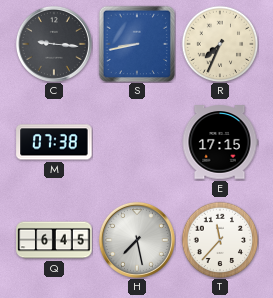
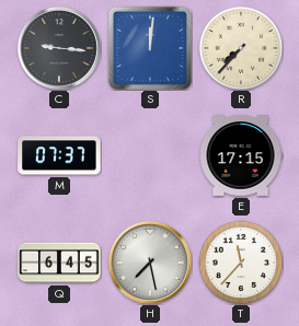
S: 8:43 -> 12:01 (150, 48)
R: 7:34 -> 7:37 (241, 48)
M: 07:38 -> 07:37 (59, 155)
